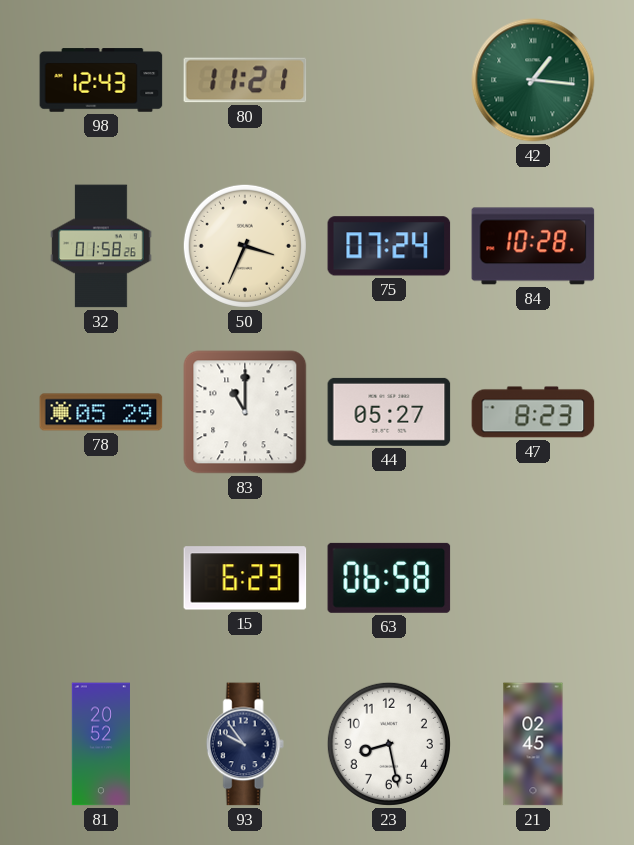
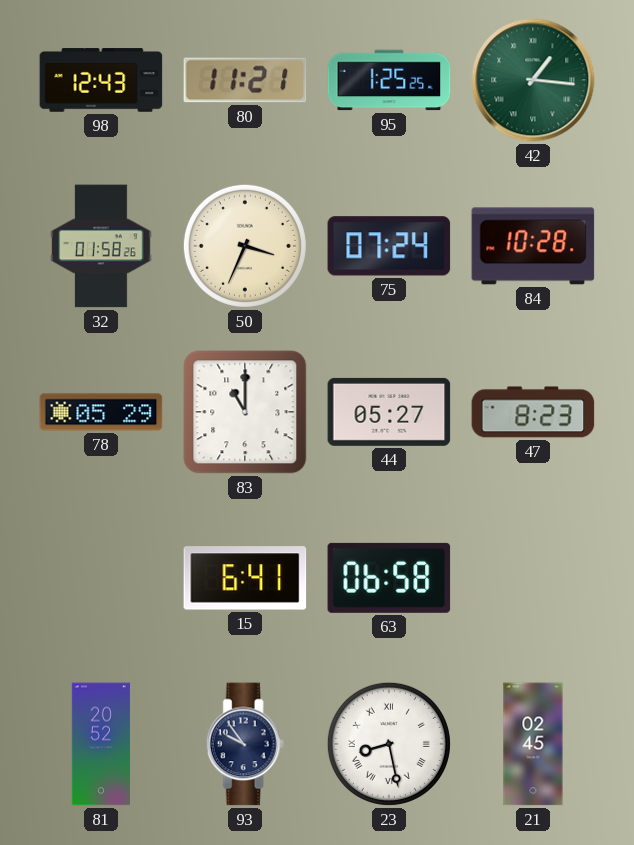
95: none -> 1:25 (389, 80)
15: 6:23 -> 6:41 (245, 578)
23 numerals: Arabic -> Roman (389, 744)
